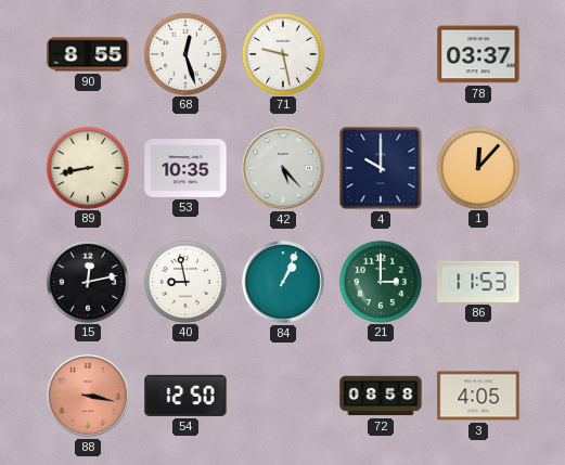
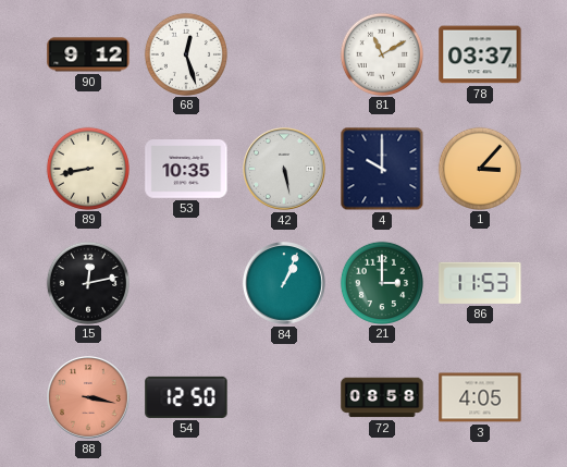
90: 8:55 -> 9:12 (88, 54)
71: 9:28 -> none (283, 53)
81: none -> 11:10 (382, 53)
42: 5:23 -> 5:28 (285, 170)
1: 12:07 -> 3:07 (480, 168)
40: 8:58 -> none (185, 281)
